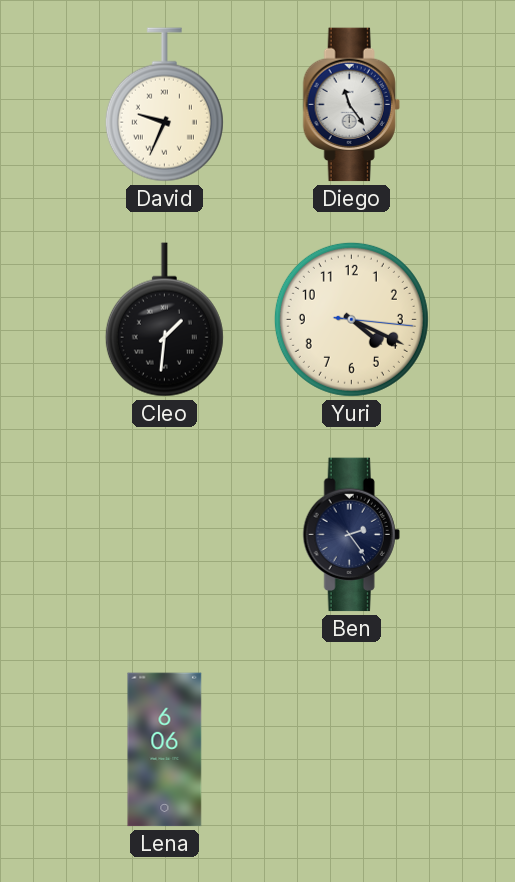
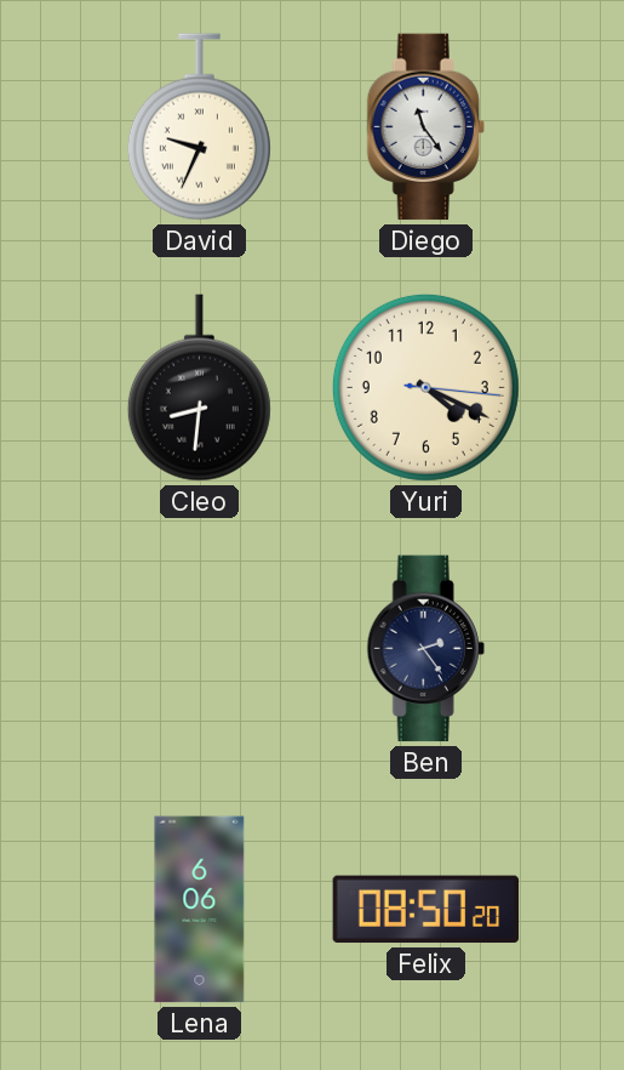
Cleo: 1:31 -> 8:31 (199, 388)
Felix: none -> 08:50 (427, 910)
